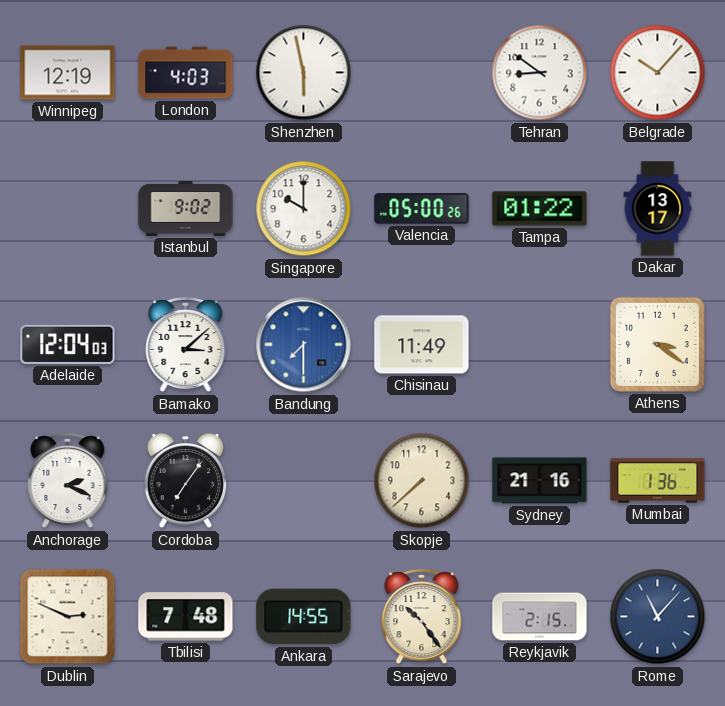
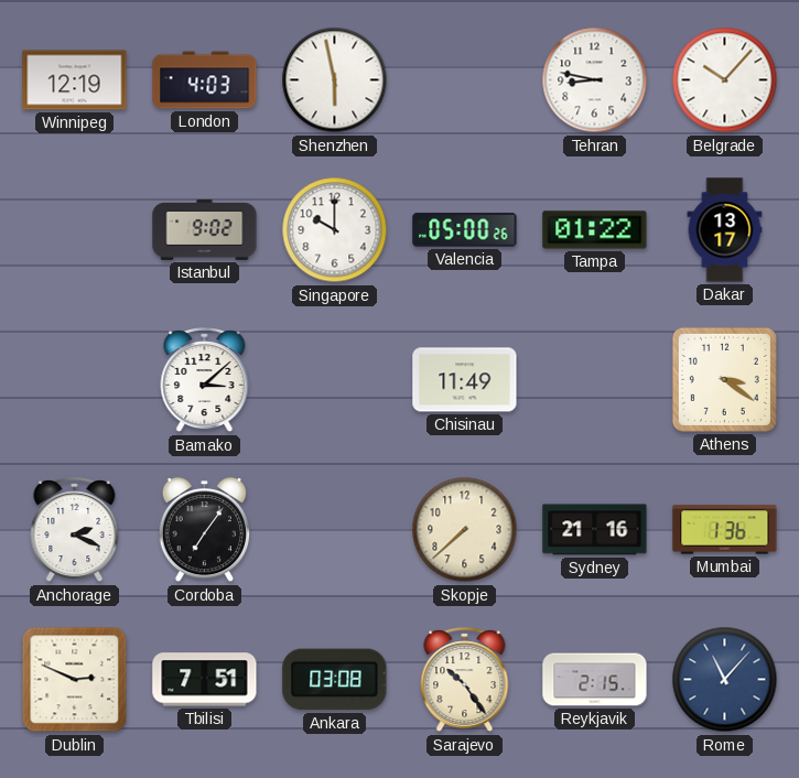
Tehran: 8:51 -> 8:47 (595, 80)
Adelaide: 12:04 -> none (68, 344)
Bandung: 7:30 -> none (304, 345)
Tbilisi: 7:48 -> 7:51 (205, 680)
Ankara: 14:55 -> 03:08 (335, 680)
